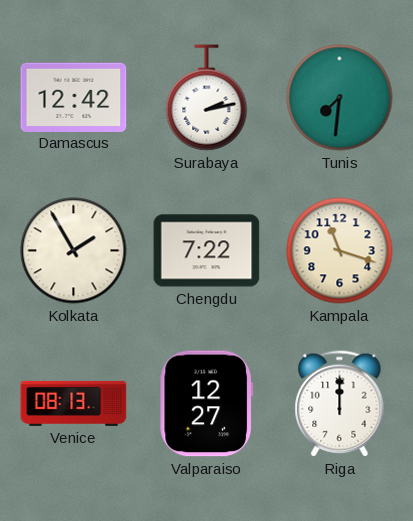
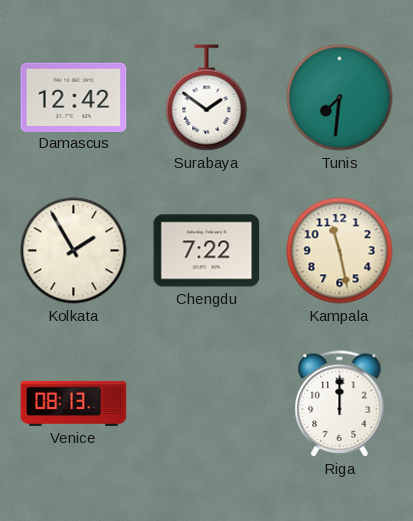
Surabaya: 2:13 -> 1:51 (207, 98)
Kampala: 11:18 -> 11:28 (340, 251)
Valparaiso: 12:27 -> none (206, 404)
